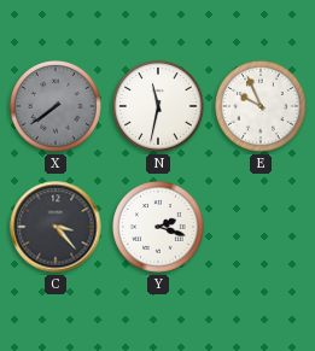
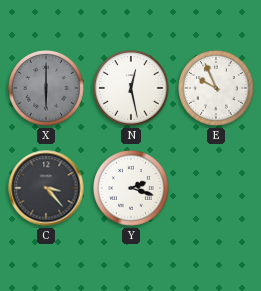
X: 7:39 -> 6:00 (46, 88)
N: 11:32 -> 12:28 (131, 88)
